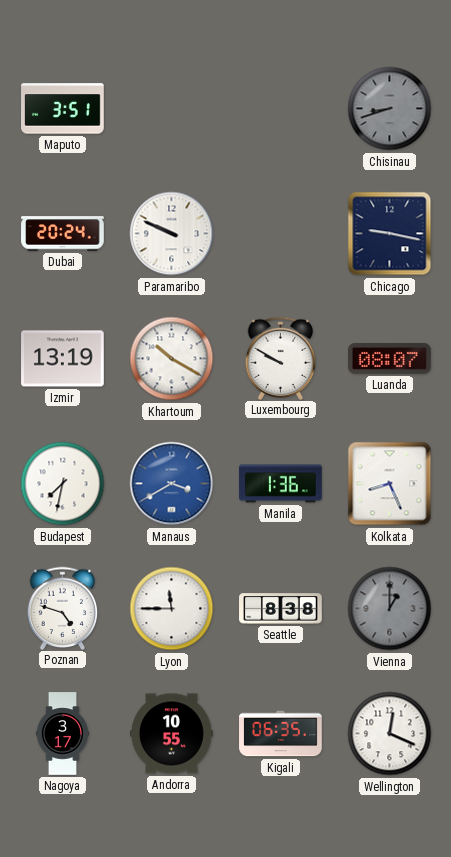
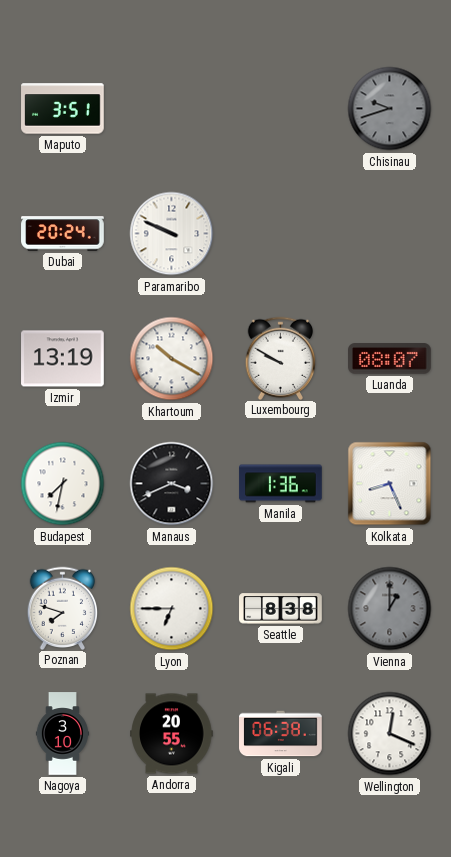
Chisinau: 8:42 -> 9:42 (390, 109)
Chicago: 9:17 -> none (390, 234)
Manaus: 3:40 -> 3:41 (172, 484)
Manaus dial: blue -> black (172, 484)
Poznan: 4:48 -> 7:48 (63, 608)
Lyon: 11:45 -> 6:45 (172, 609)
Nagoya: 3:17 -> 3:10 (62, 734)
Andorra: 10:55 -> 20:55 (172, 734)
Kigali: 06:35 -> 06:38 (281, 734)
